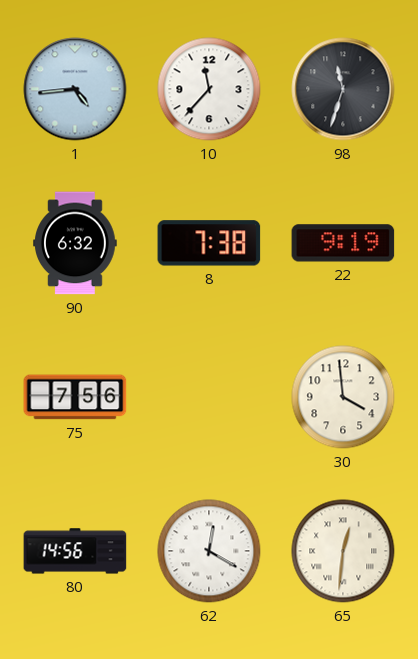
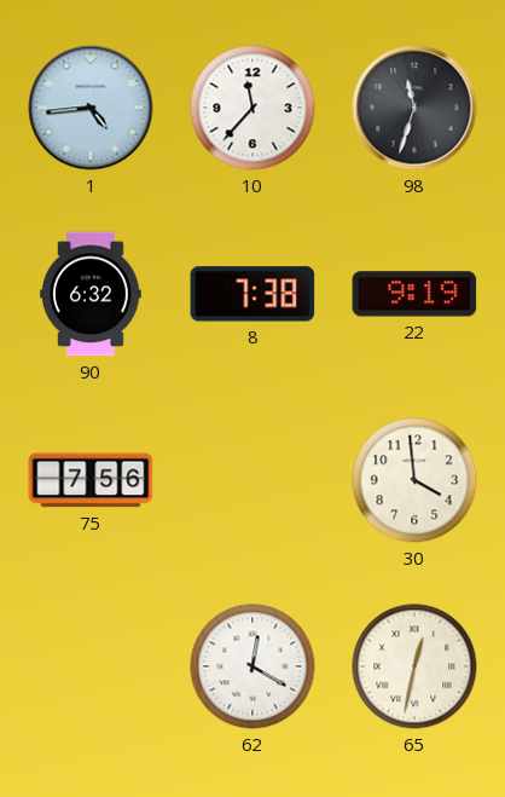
80: 14:56 -> none (75, 551)
65: 12:31 -> 12:32 (414, 666)
